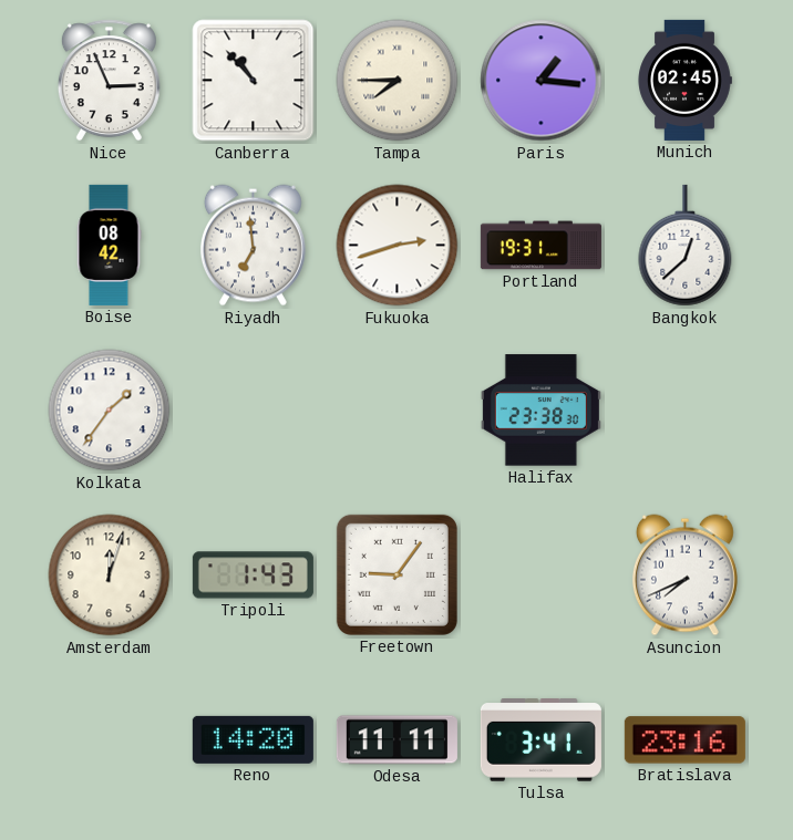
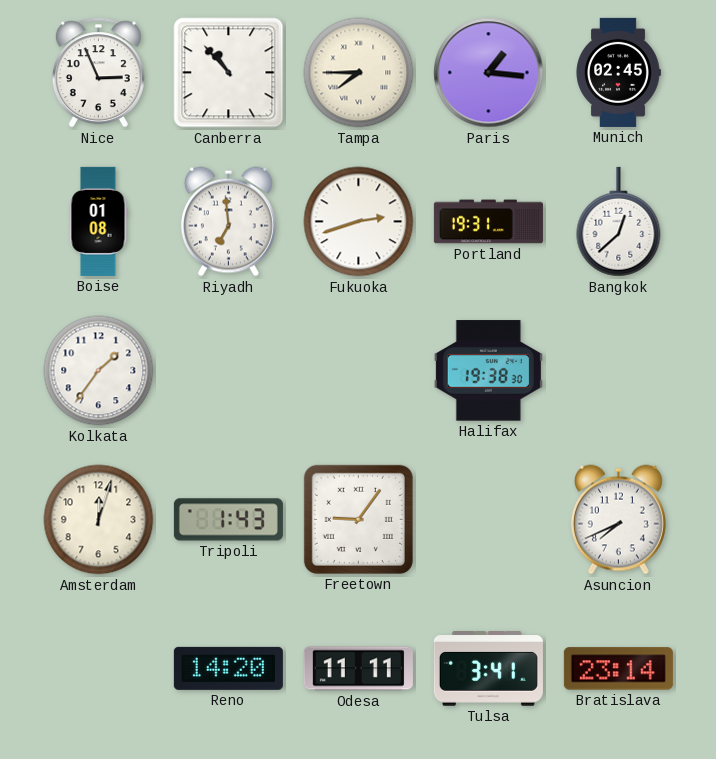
Boise: 08:42 -> 01:08 (98, 221)
Halifax: 23:38 -> 19:38 (488, 371)
Bratislava: 23:16 -> 23:14 (618, 669)
